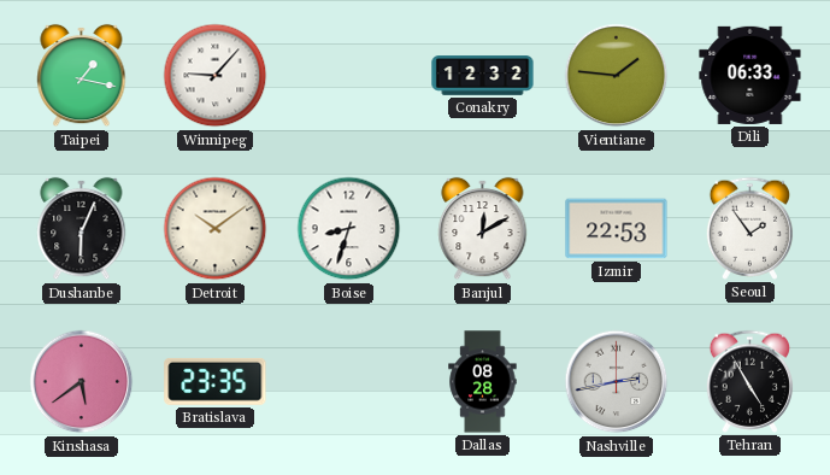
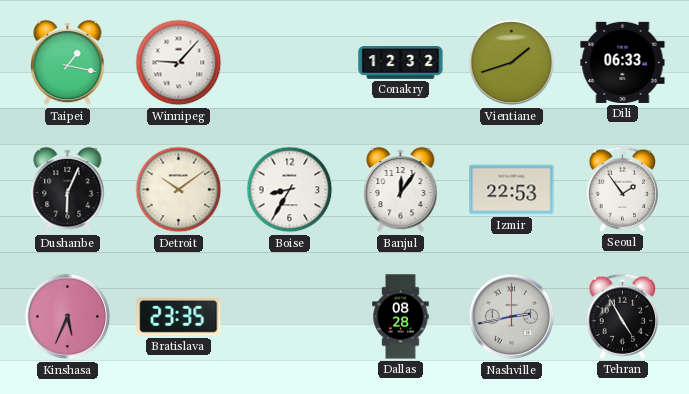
Vientiane: 1:46 -> 1:42 (512, 63)
Boise: 8:33 -> 8:35 (290, 190)
Banjul: 12:10 -> 12:06 (401, 190)
Kinshasa: 5:39 -> 5:34 (68, 317)
